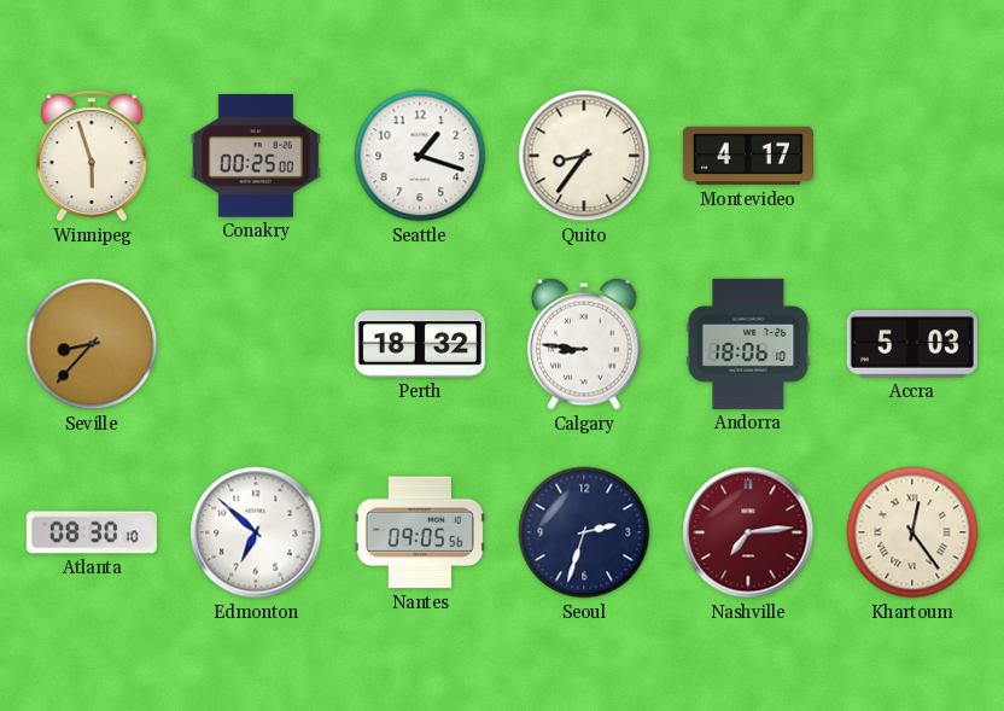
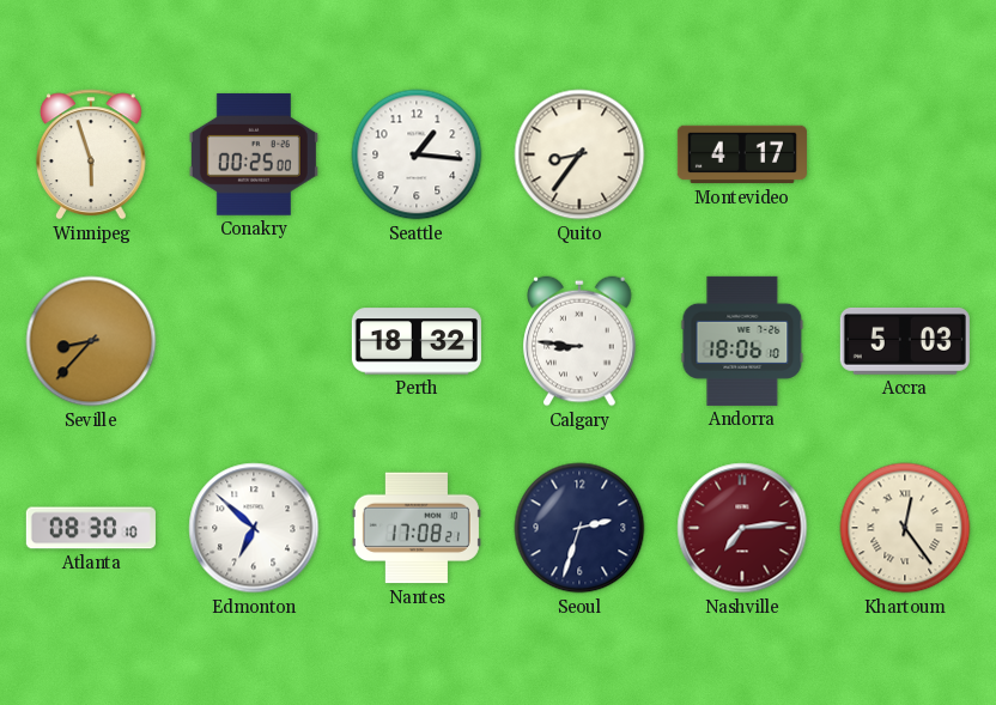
Seattle: 1:18 -> 1:16 (417, 154)
Nantes: 09:05 -> 17:08 (417, 528)
